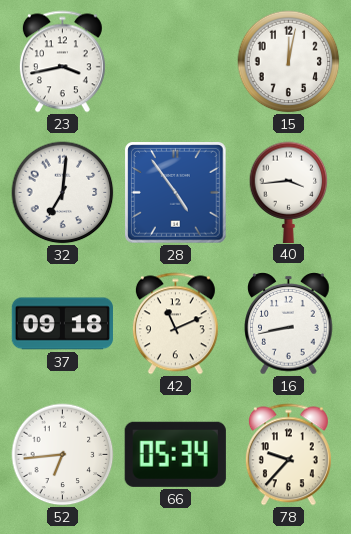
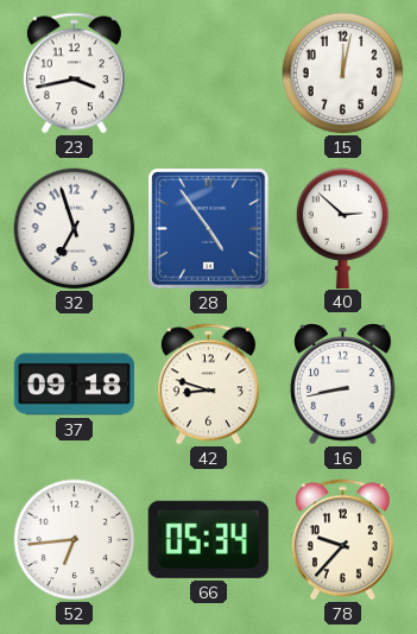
32: 7:01 -> 6:57 (75, 229)
40: 3:44 -> 2:52 (343, 228)
42: 11:11 -> 8:48 (208, 385)
